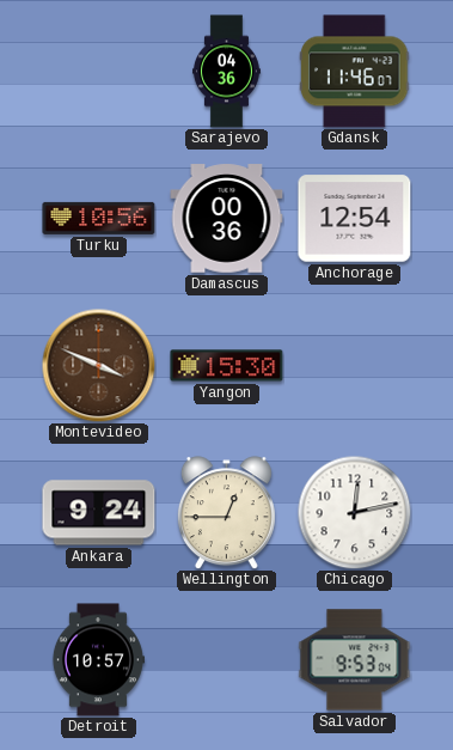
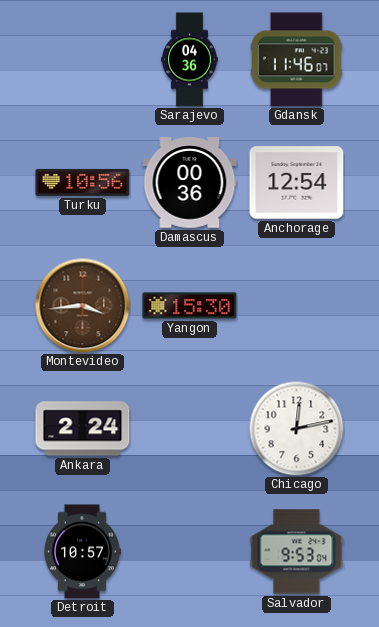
Montevideo: 3:49 -> 3:44 (82, 305)
Ankara: 9:24 -> 2:24 (83, 429)
Wellington: 12:45 -> none (226, 513)
